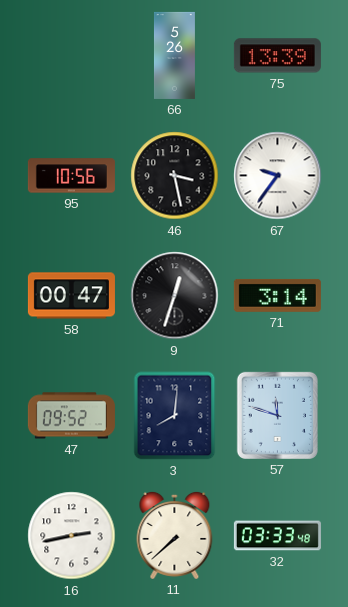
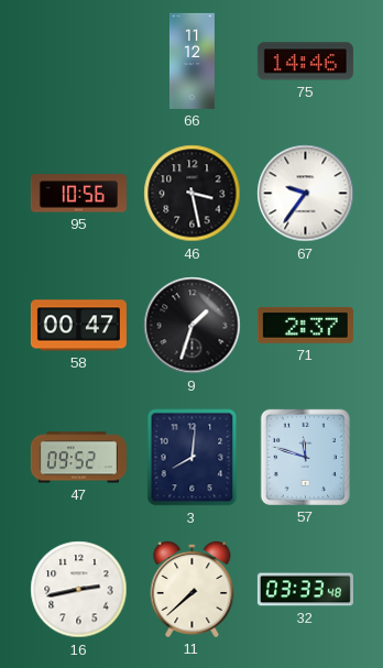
66: 5:26 -> 11:12 (191, 61)
75: 13:39 -> 14:46 (305, 62)
9: 12:33 -> 1:33 (193, 326)
71: 3:14 -> 2:37 (305, 325)
